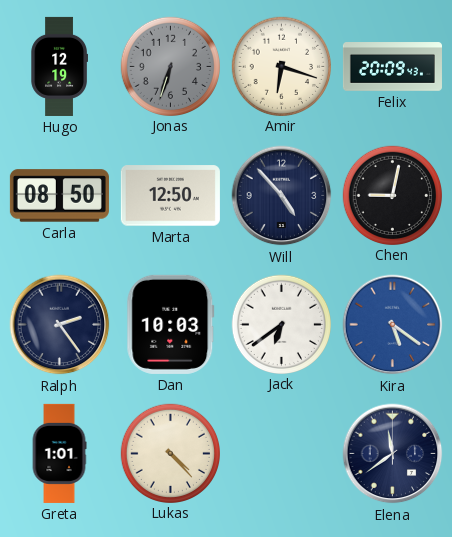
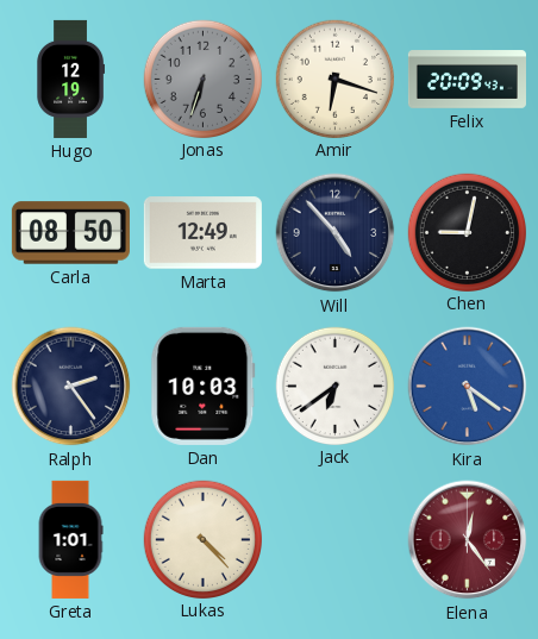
Marta: 12:50 -> 12:49 (202, 233)
Elena: 11:39 -> 12:24 (468, 540)
Elena dial: navy -> burgundy (468, 540)
